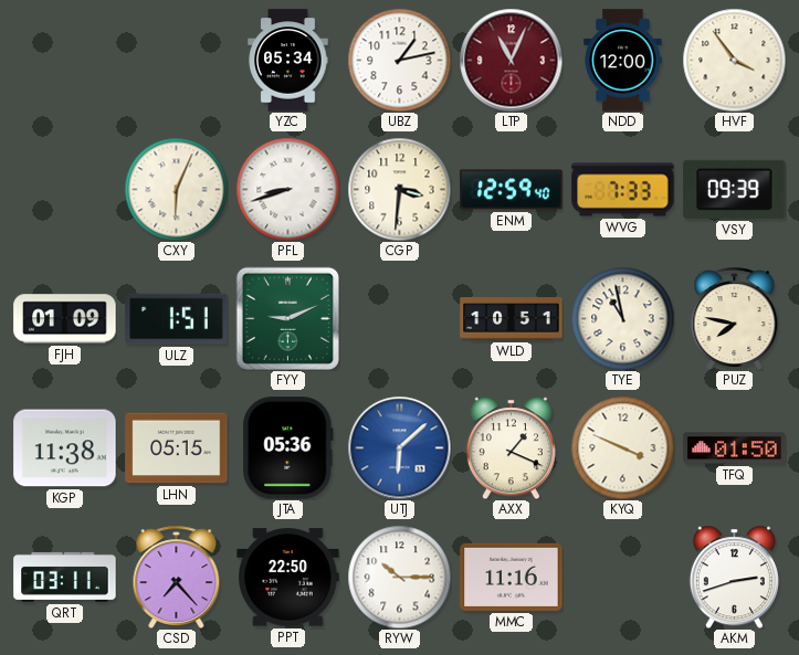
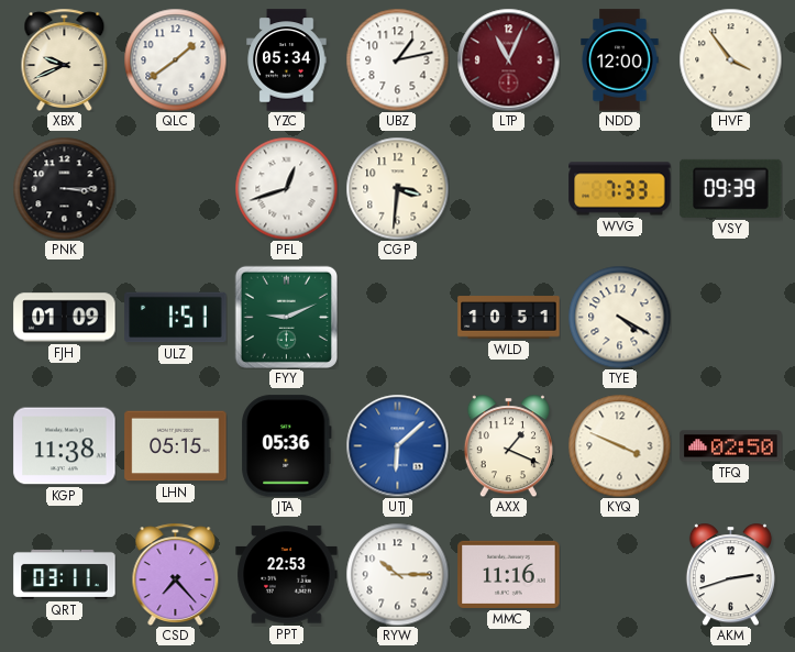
XBX: none -> 9:41 (65, 59)
QLC: none -> 1:39 (175, 59)
PNK: none -> 3:15 (64, 188)
CXY: 6:04 -> none (176, 189)
PFL: 8:42 -> 12:42 (286, 188)
ENM: 12:59 -> none (512, 190)
TYE: 10:58 -> 4:20 (619, 317)
PUZ: 7:47 -> none (735, 318)
TFQ: 01:50 -> 02:50 (731, 446)
PPT: 22:50 -> 22:53 (287, 575)
